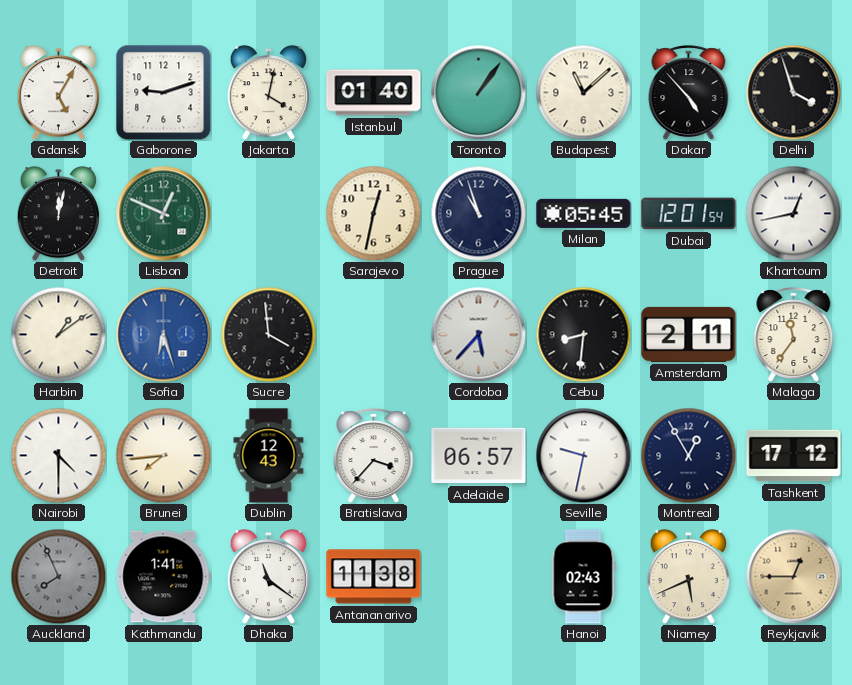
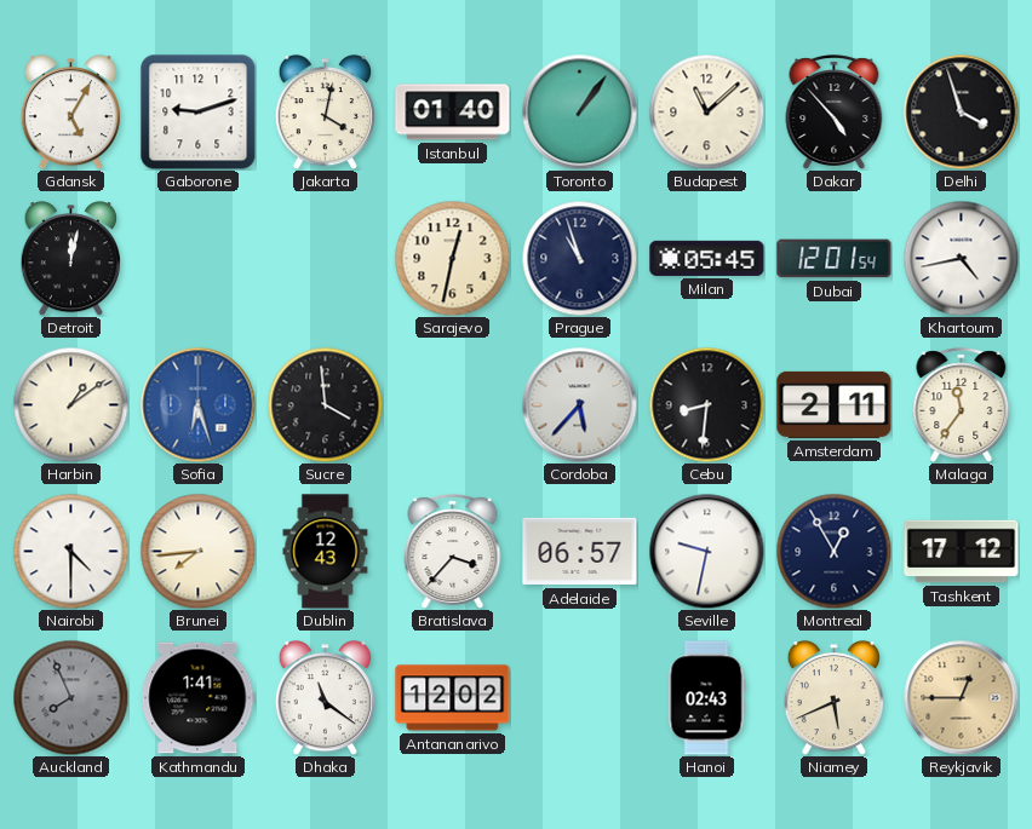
Lisbon: 12:49 -> none (163, 213)
Khartoum: 12:43 -> 4:43 (961, 258)
Antananarivo: 11:38 -> 12:02 (453, 698)
